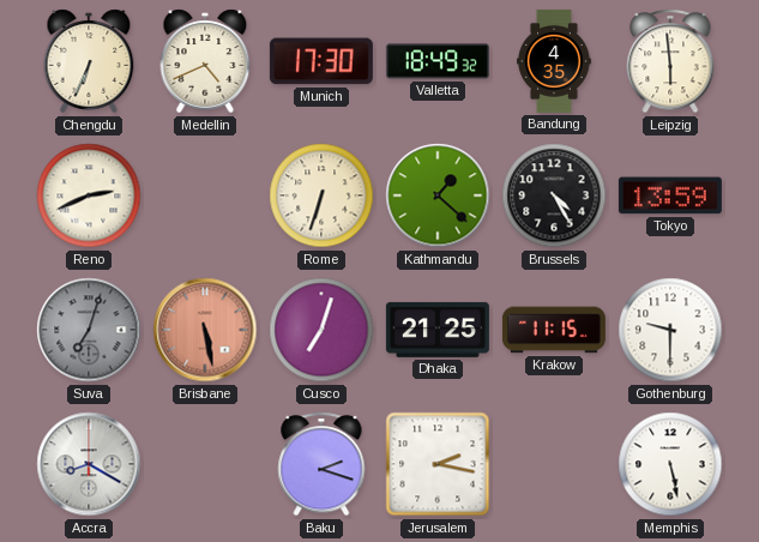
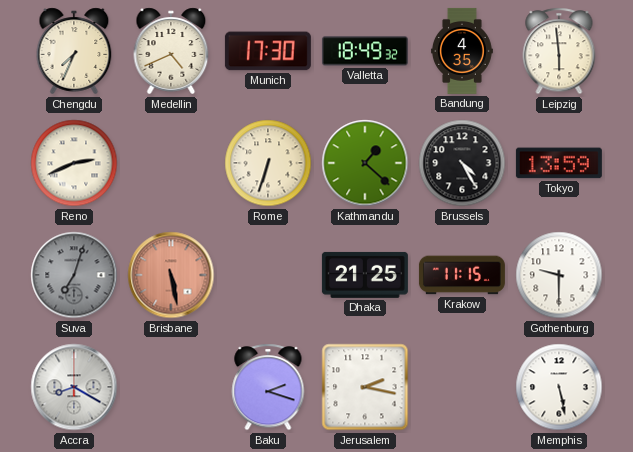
Chengdu: 6:34 -> 7:34 (74, 51)
Cusco: 7:03 -> none (321, 330)
